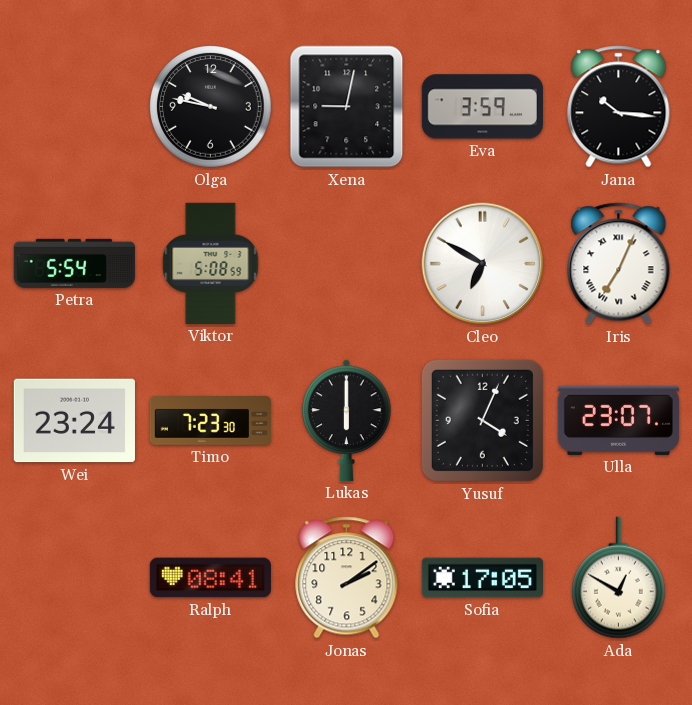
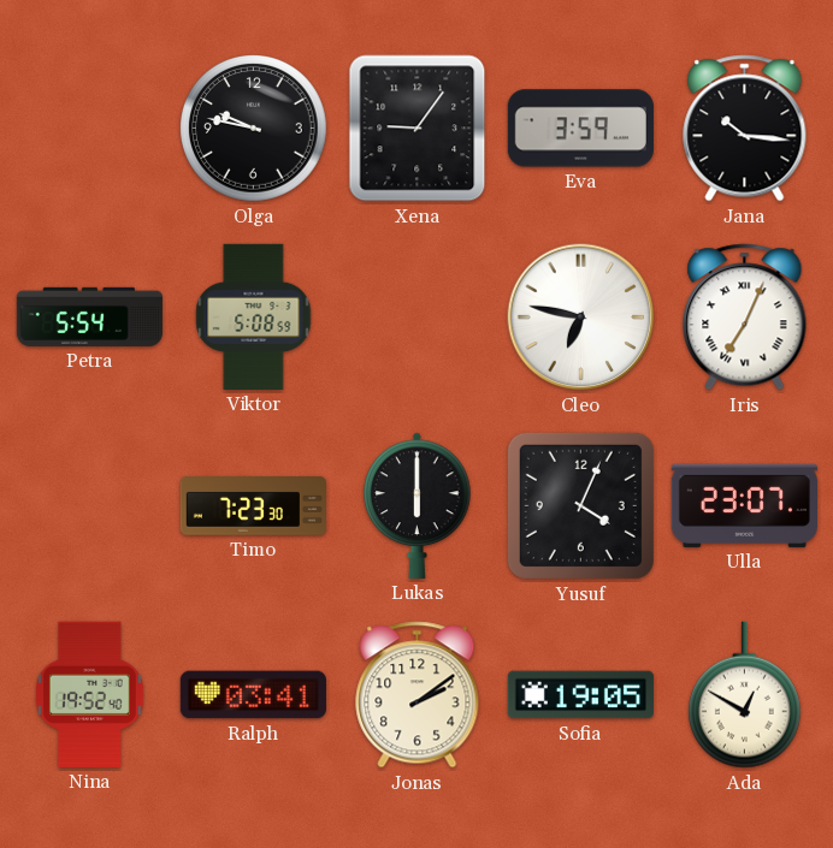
Xena: 9:02 -> 9:06 (418, 129)
Cleo: 6:50 -> 6:47 (581, 318)
Wei: 23:24 -> none (74, 421)
Nina: none -> 19:52 (89, 694)
Ralph: 08:41 -> 03:41 (253, 695)
Sofia: 17:05 -> 19:05 (580, 695)
